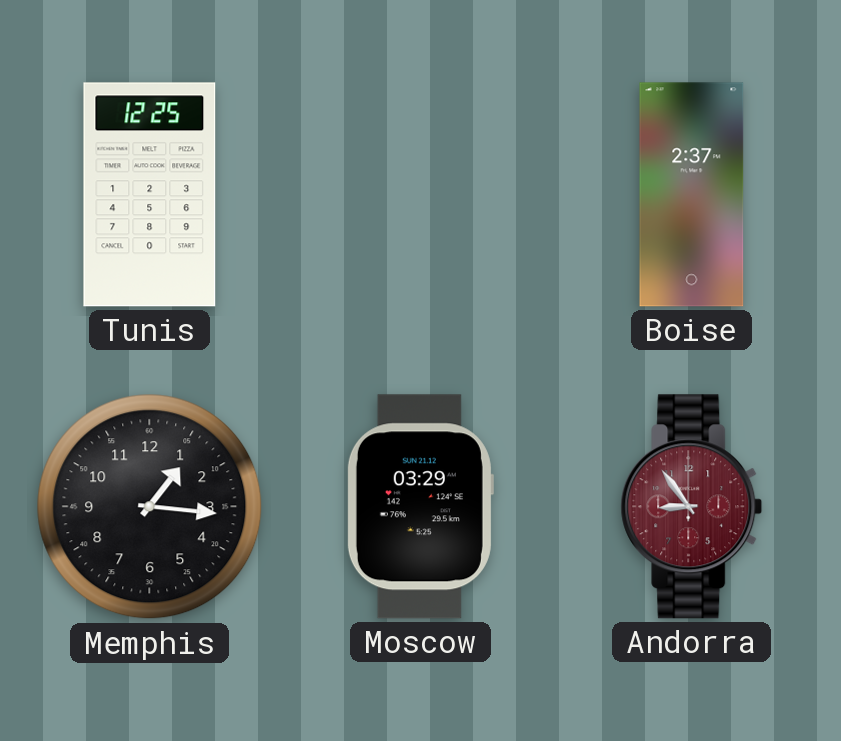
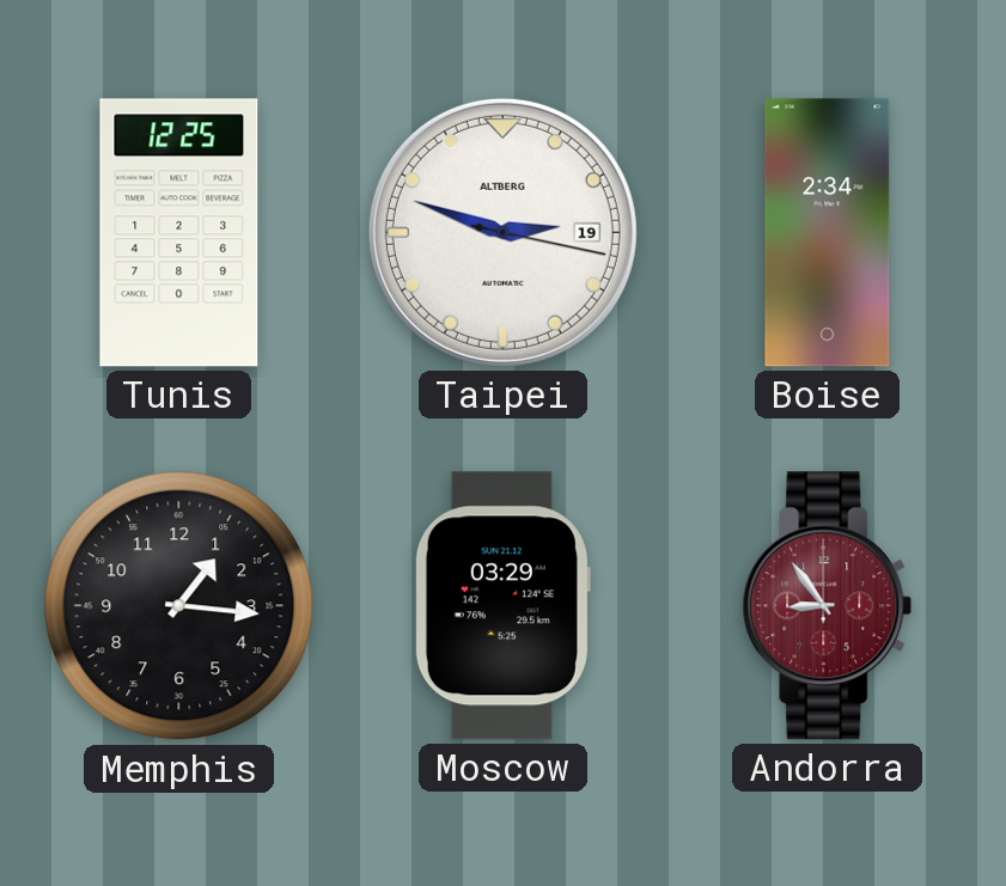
Taipei: none -> 2:48 (502, 232)
Boise: 2:37 -> 2:34 (828, 233)
